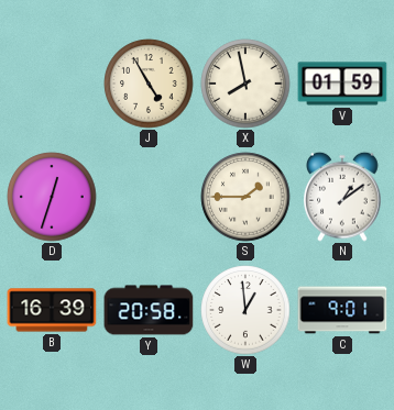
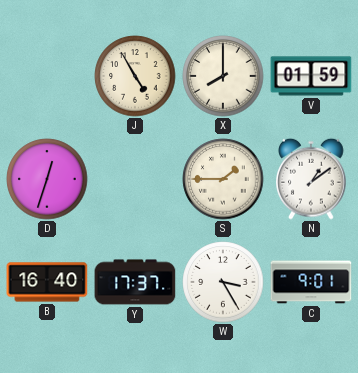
X: 7:58 -> 8:00 (223, 76)
B: 16:39 -> 16:40 (47, 282)
Y: 20:58 -> 17:37 (135, 282)
W: 12:59 -> 3:25 (223, 282)
